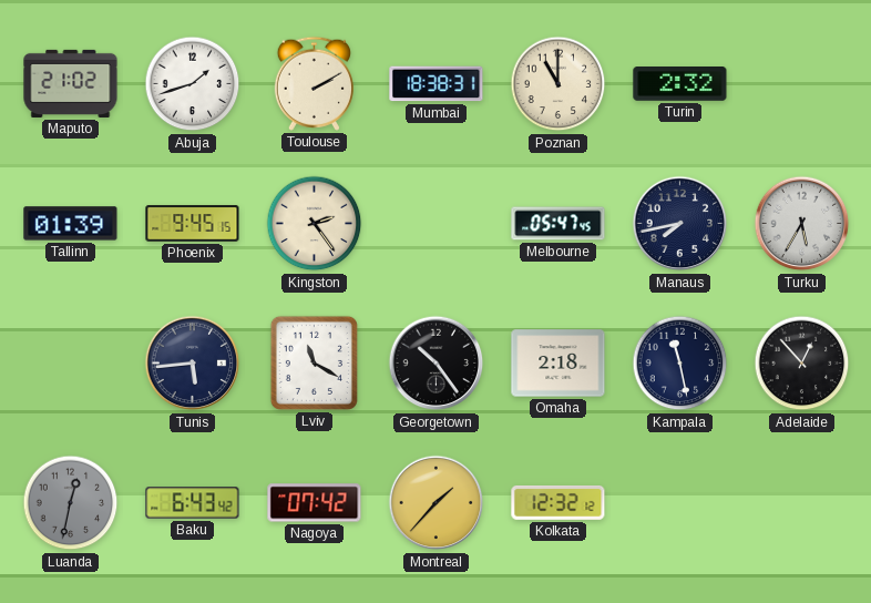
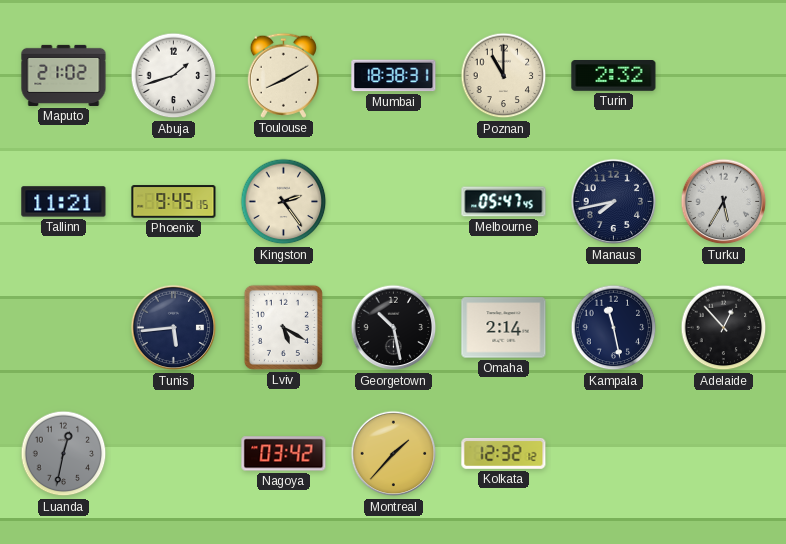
Toulouse: 2:10 -> 8:10 (283, 75)
Tallinn: 01:39 -> 11:21 (64, 202)
Lviv: 11:20 -> 5:20 (283, 327)
Georgetown: 10:24 -> 10:28 (394, 328)
Omaha: 2:18 -> 2:14 (504, 328)
Baku: 6:43 -> none (193, 503)
Nagoya: 07:42 -> 03:42 (284, 454)
